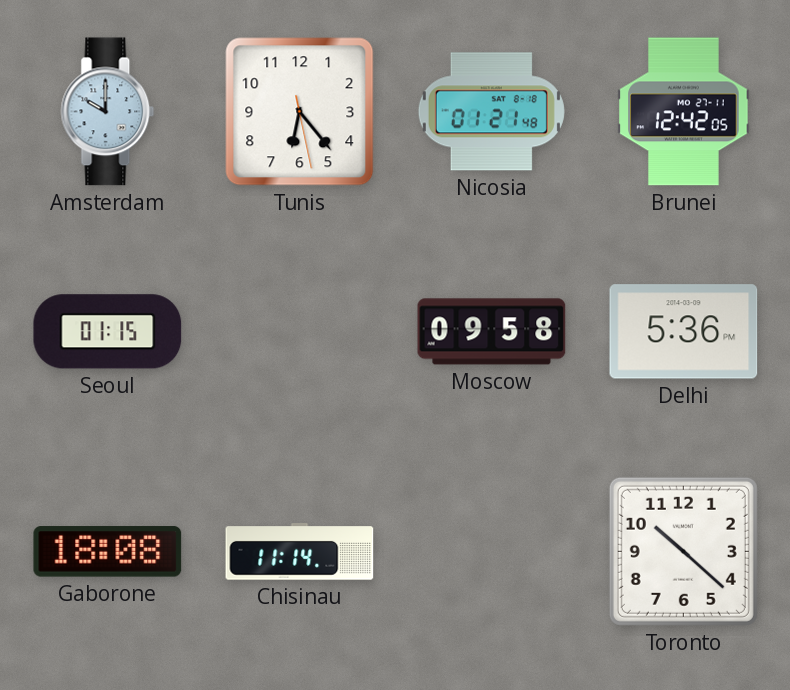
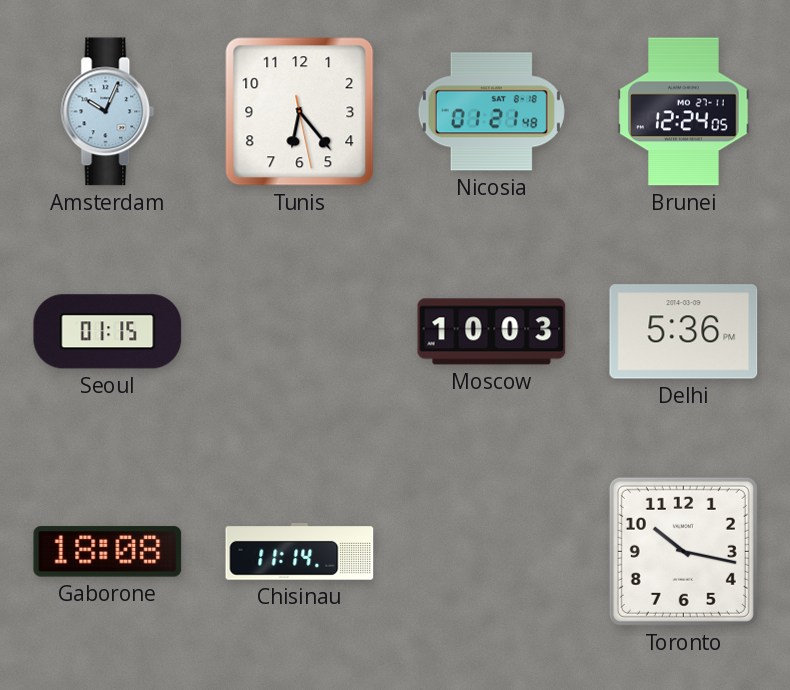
Amsterdam: 10:00 -> 10:04 (108, 112)
Brunei: 12:42 -> 12:24 (684, 112)
Moscow: 09:58 -> 10:03 (492, 332)
Toronto: 10:22 -> 10:17 (683, 551)
